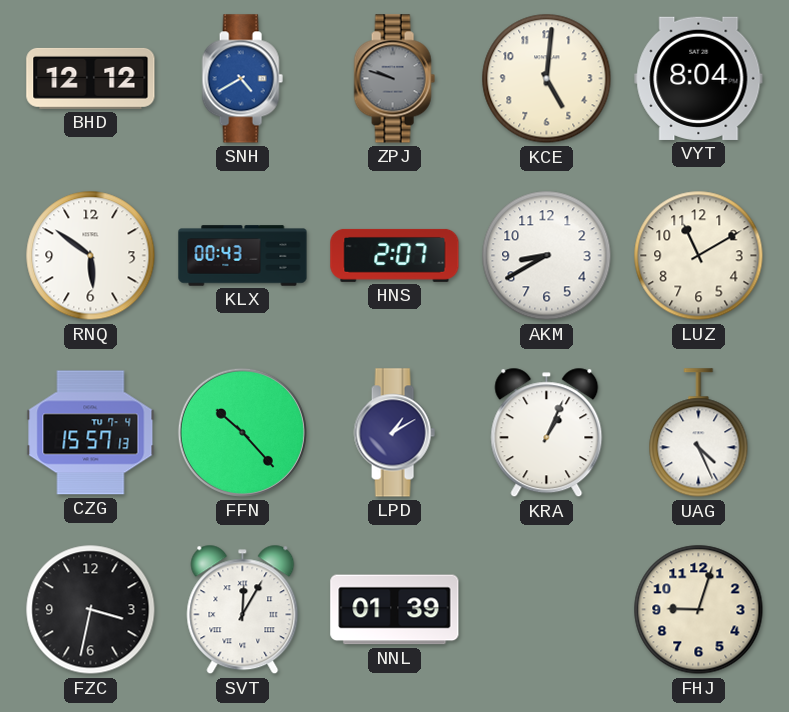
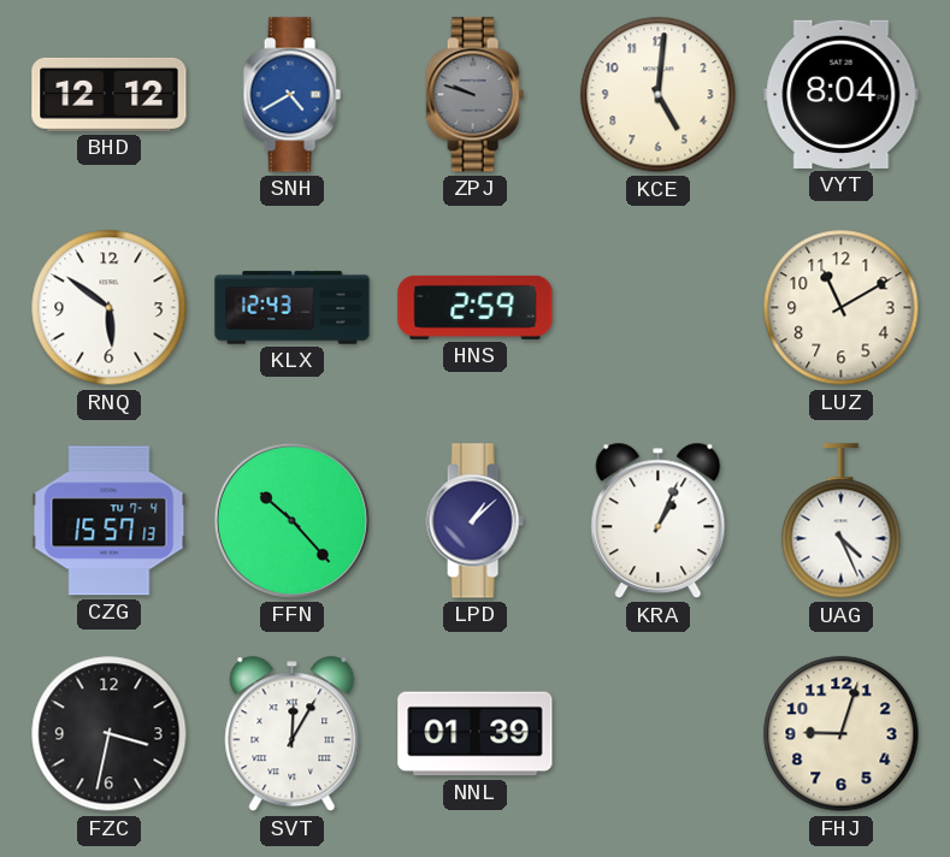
KLX: 00:43 -> 12:43 (293, 308)
HNS: 2:07 -> 2:59 (476, 307)
AKM: 8:40 -> none (547, 256)
LPD: 1:10 -> 1:08 (474, 521)
